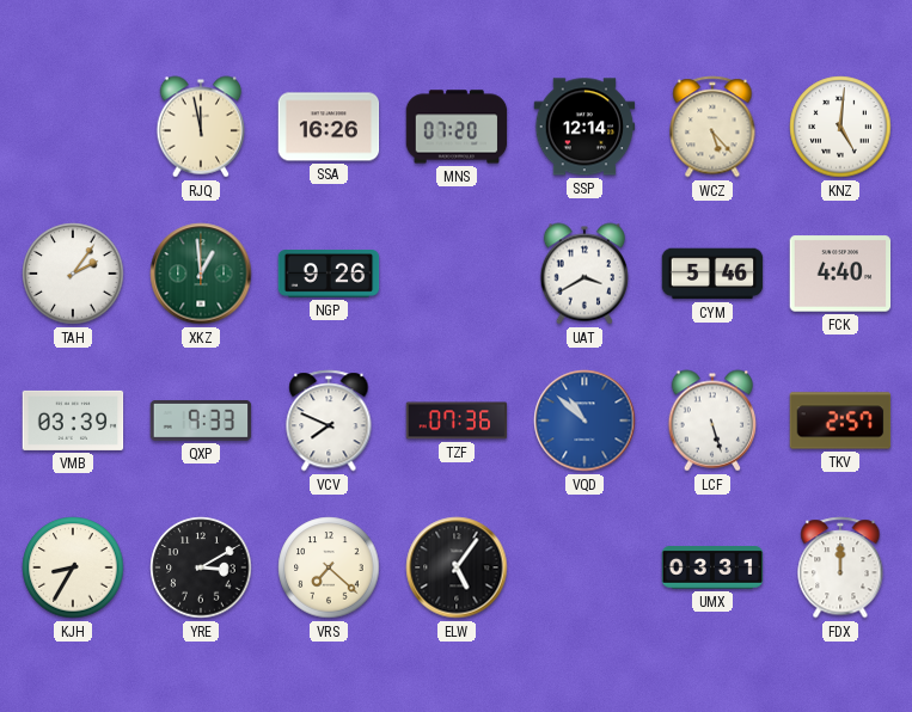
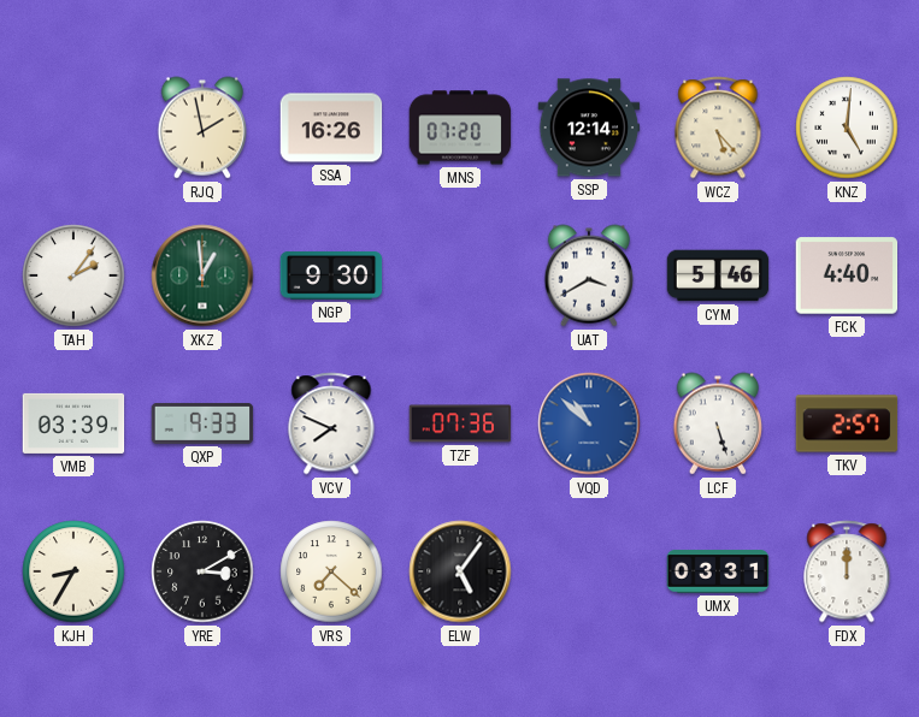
RJQ: 11:58 -> 1:58 (202, 128)
NGP: 9:26 -> 9:30 (331, 277)
